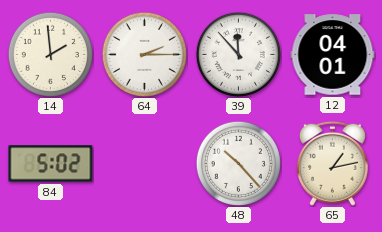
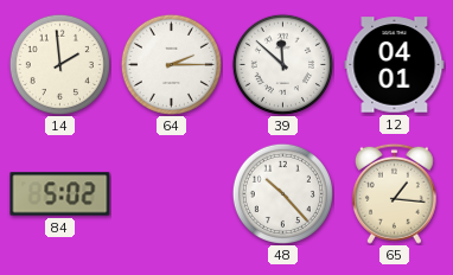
39: 11:53 -> 11:52 (282, 64)
65: 1:13 -> 1:16 (394, 193)
